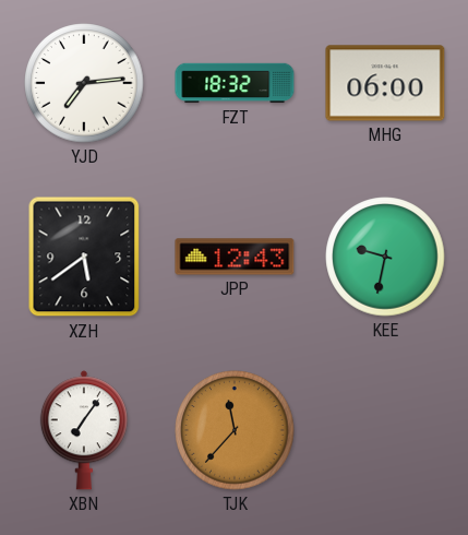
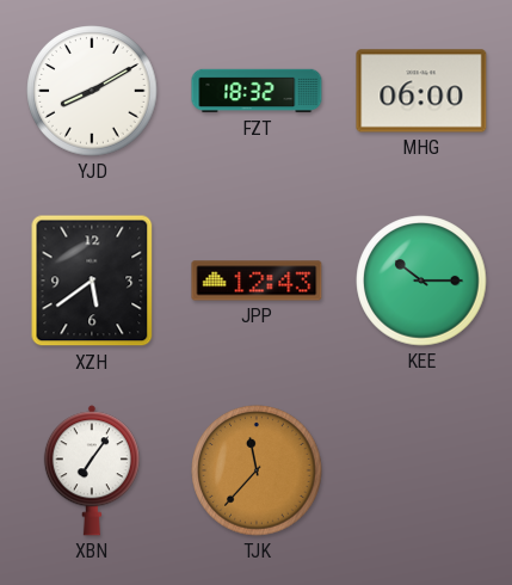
YJD: 7:14 -> 8:10 (92, 91)
KEE: 9:32 -> 10:15 (421, 281)
